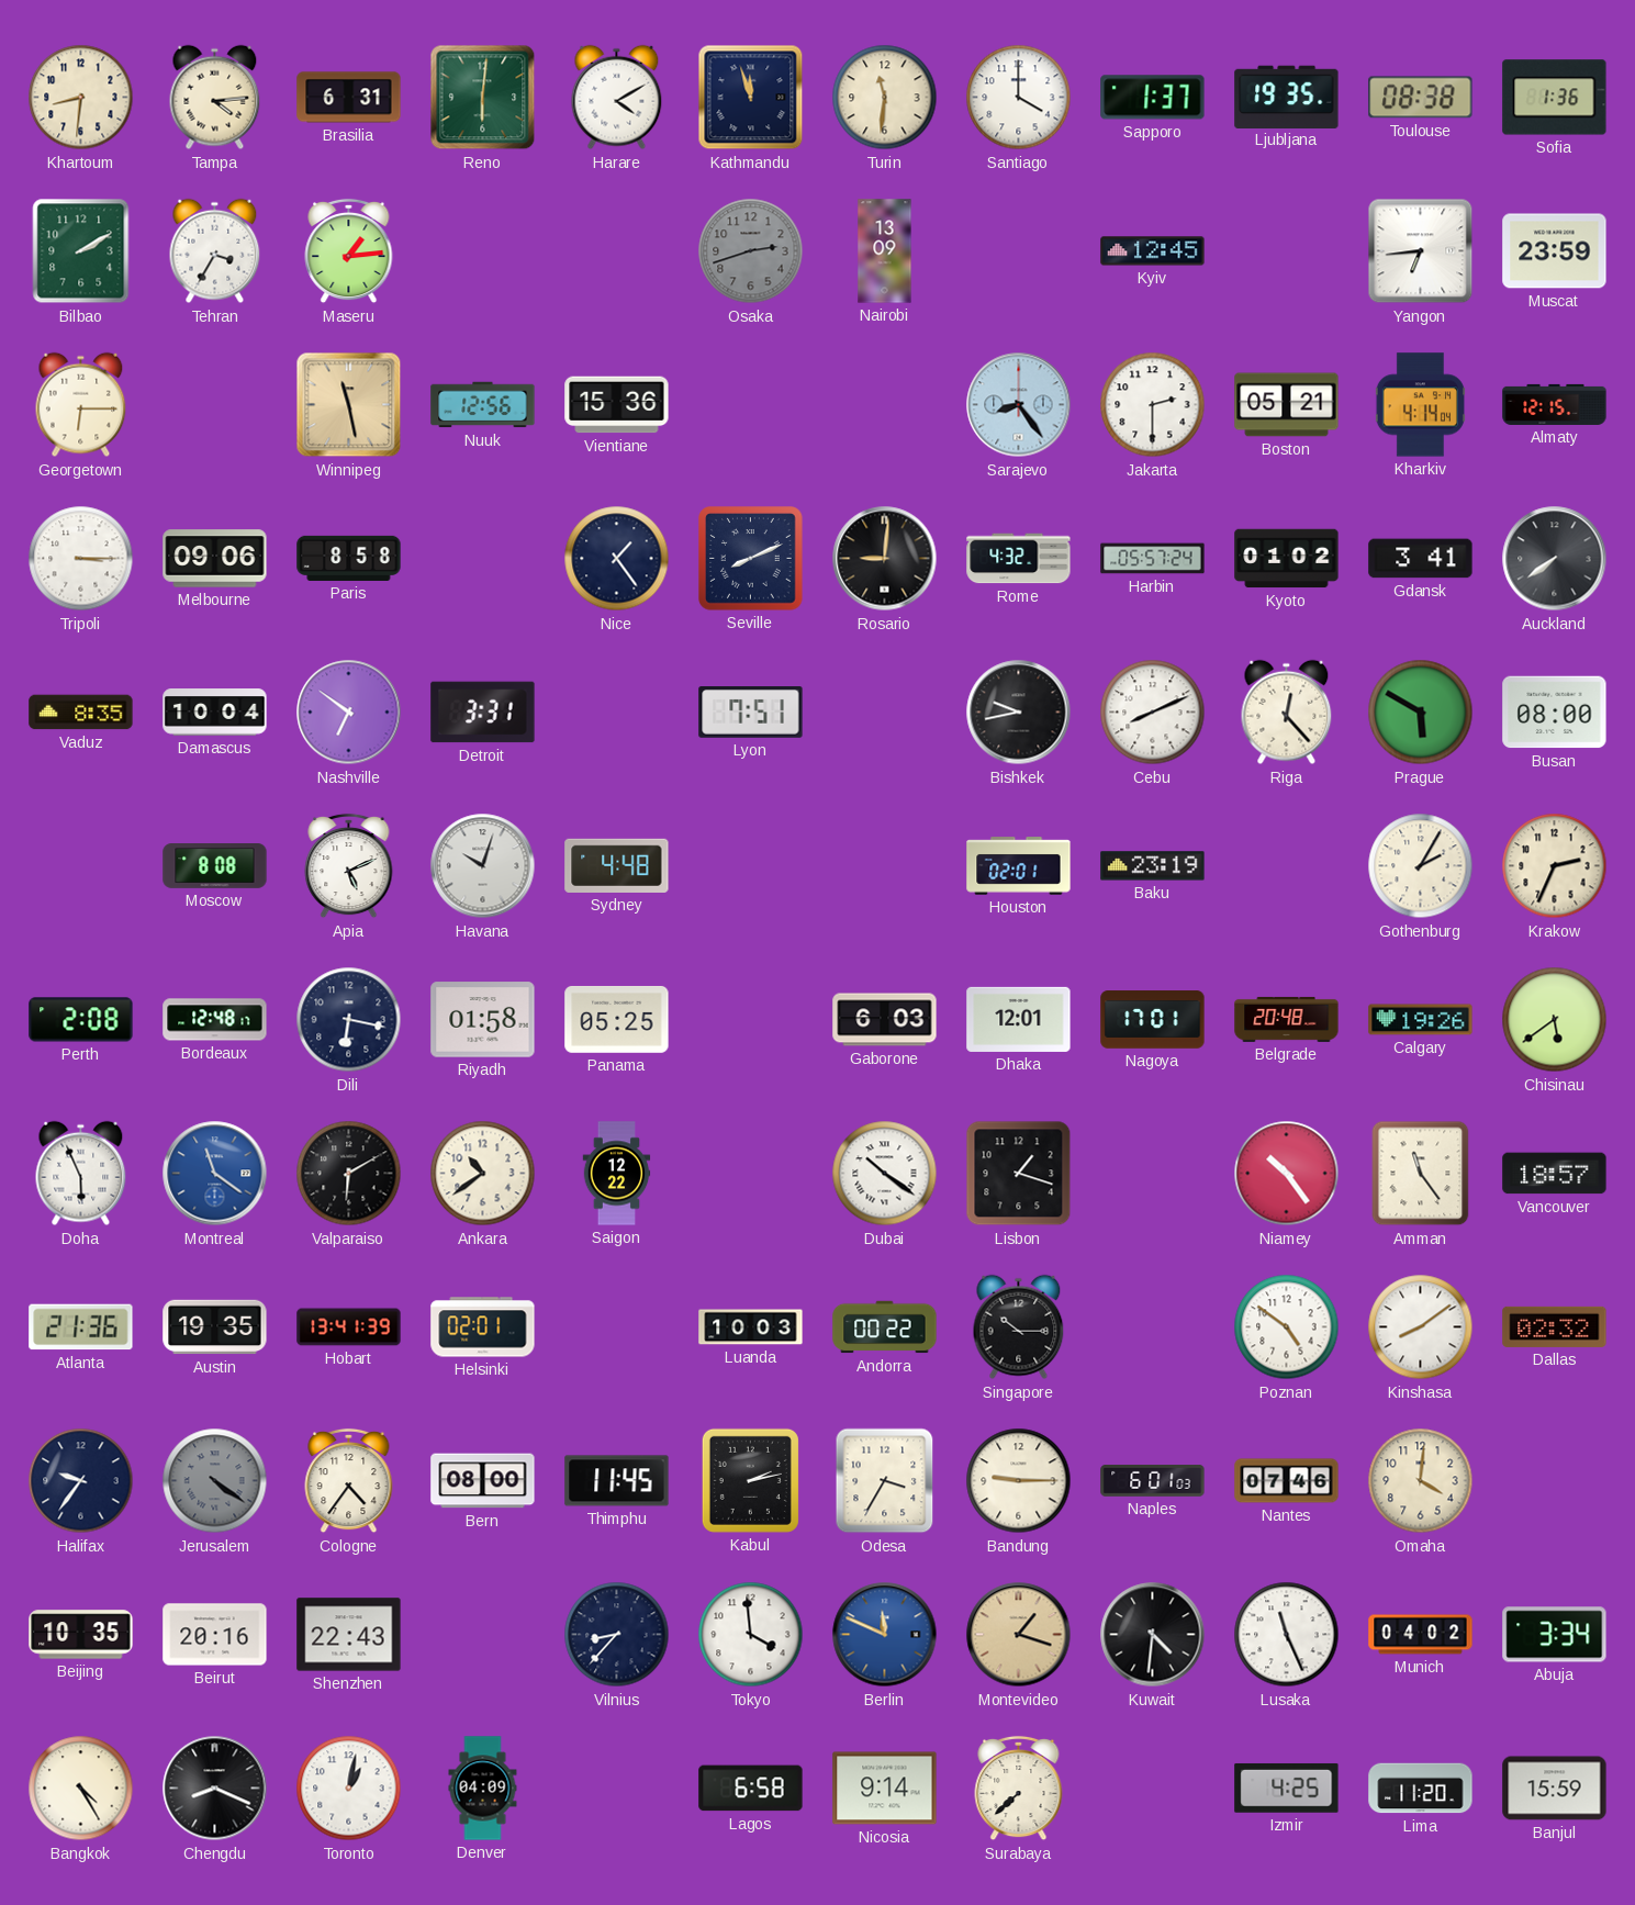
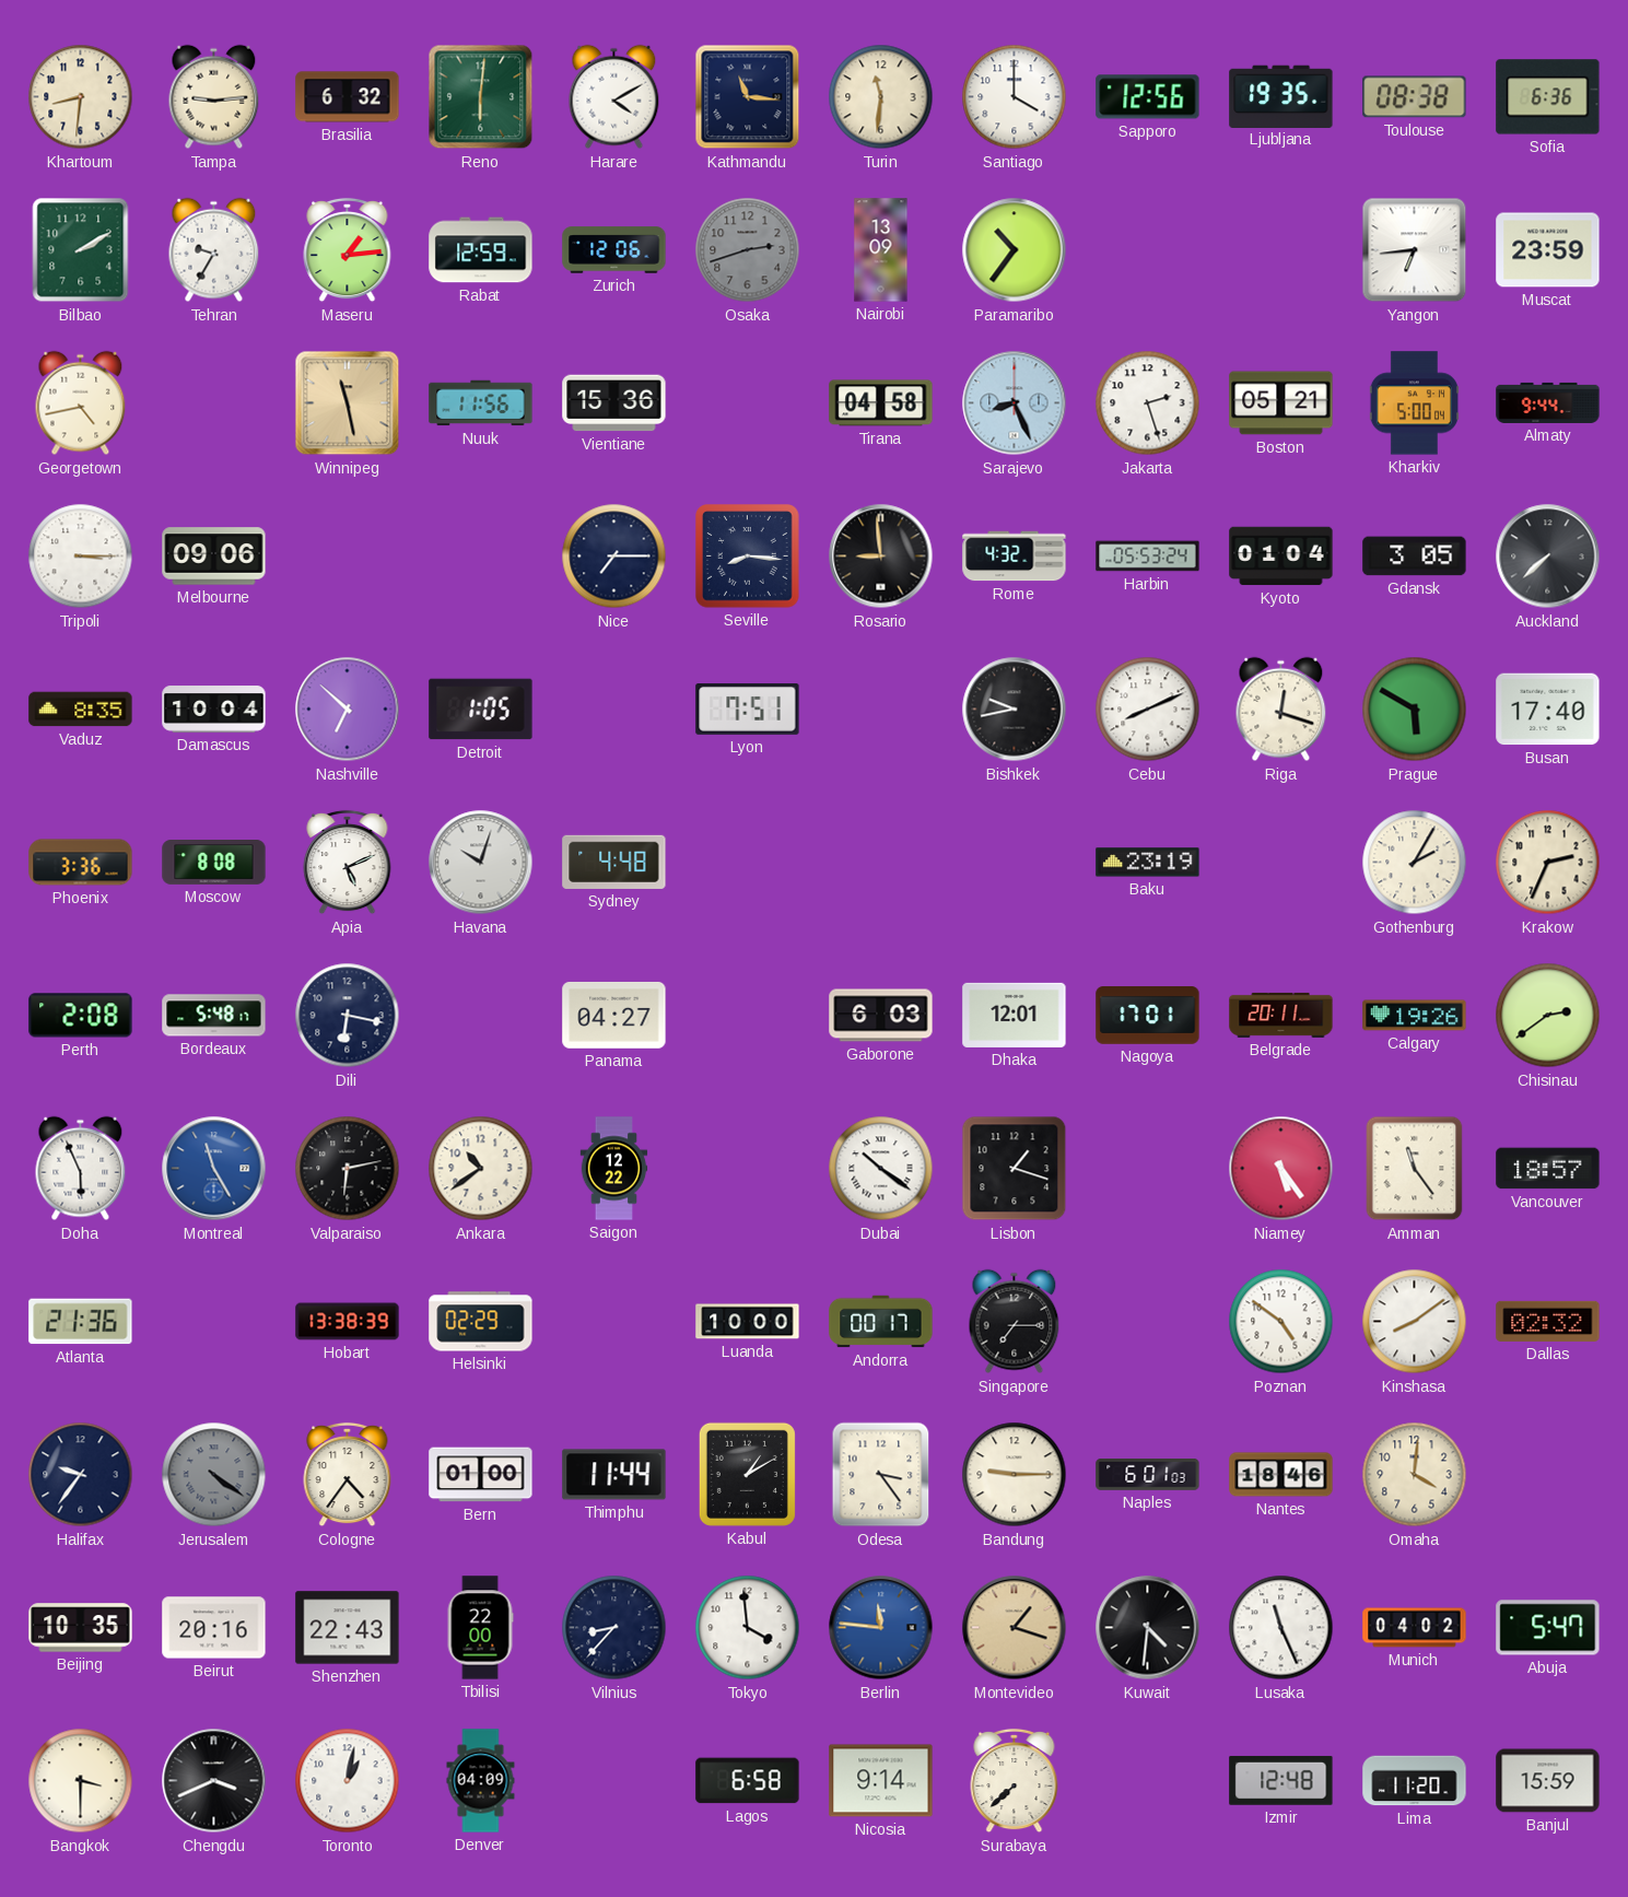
Tampa: 4:14 -> 9:14 (214, 97)
Brasilia: 6:31 -> 6:32 (348, 97)
Kathmandu: 11:57 -> 11:16 (748, 97)
Sapporo: 1:37 -> 12:56 (1148, 97)
Sofia: 1:36 -> 6:36 (1548, 97)
Tehran: 3:35 -> 9:35 (214, 250)
Rabat: none -> 12:59 (481, 250)
Zurich: none -> 12:06 (614, 250)
Paramaribo: none -> 10:36 (1015, 250)
Kyiv: 12:45 -> none (1153, 251)
Georgetown: 6:15 -> 4:43 (81, 403)
Nuuk: 12:56 -> 11:56 (481, 403)
Tirana: none -> 04:58 (881, 403)
Sarajevo: 8:24 -> 8:26 (1015, 403)
Jakarta: 2:30 -> 2:27 (1148, 403)
Kharkiv: 4:14 -> 5:00 (1414, 403)
Almaty: 12:15 -> 9:44 (1548, 402)
Paris: 8:58 -> none (349, 558)
Nice: 1:24 -> 7:15 (614, 557)
Seville: 8:11 -> 8:16 (748, 557)
Rosario: 9:01 -> 8:59 (881, 557)
Harbin: 05:57 -> 05:53 (1148, 557)
Kyoto: 01:02 -> 01:04 (1281, 557)
Gdansk: 3:41 -> 3:05 (1415, 557)
Auckland: 7:39 -> 7:38 (1548, 557)
Nashville: 6:51 -> 6:52 (348, 710)
Detroit: 3:31 -> 1:05 (481, 710)
Riga: 12:23 -> 12:18 (1281, 710)
Busan: 08:00 -> 17:40 (1548, 710)
Phoenix: none -> 3:36 (81, 863)
Houston: 02:01 -> none (1019, 866)
Bordeaux: 12:48 -> 5:48 (214, 1016)
Riyadh: 01:58 -> none (483, 1020)
Panama: 05:25 -> 04:27 (614, 1015)
Belgrade: 20:48 -> 20:11 (1281, 1015)
Chisinau: 5:39 -> 2:39 (1548, 1016)
Montreal: 11:21 -> 11:25 (214, 1169)
Valparaiso: 6:10 -> 6:13 (348, 1169)
Niamey: 10:24 -> 5:24 (1281, 1169)
Austin: 19:35 -> none (215, 1327)
Hobart: 13:41 -> 13:38 (348, 1322)
Helsinki: 02:01 -> 02:29 (481, 1322)
Luanda: 10:03 -> 10:00 (748, 1322)
Andorra: 00:22 -> 00:17 (881, 1322)
Singapore: 10:15 -> 7:15 (1015, 1322)
Bern: 08:00 -> 01:00 (481, 1475)
Thimphu: 11:45 -> 11:44 (614, 1475)
Kabul: 2:13 -> 1:10 (747, 1474)
Odesa: 3:35 -> 3:24 (881, 1475)
Nantes: 07:46 -> 18:46 (1281, 1475)
Tbilisi: none -> 22:00 (480, 1628)
Berlin: 11:49 -> 11:46 (881, 1628)
Abuja: 3:34 -> 5:47 (1548, 1628)
Bangkok: 4:25 -> 3:30 (81, 1781)
Chengdu: 8:19 -> 3:41 (214, 1781)
Izmir: 4:25 -> 12:48 (1281, 1780)
